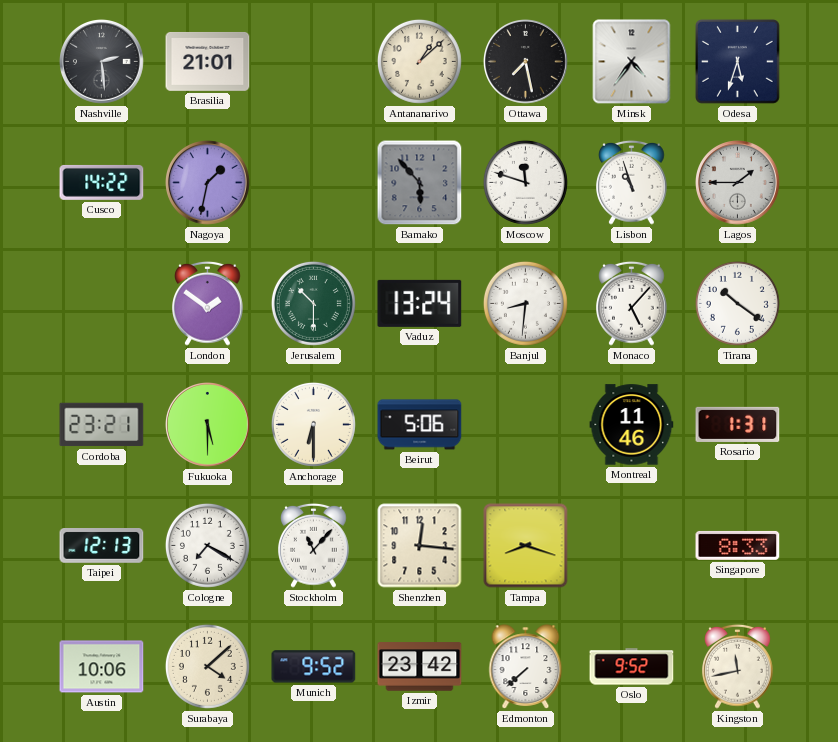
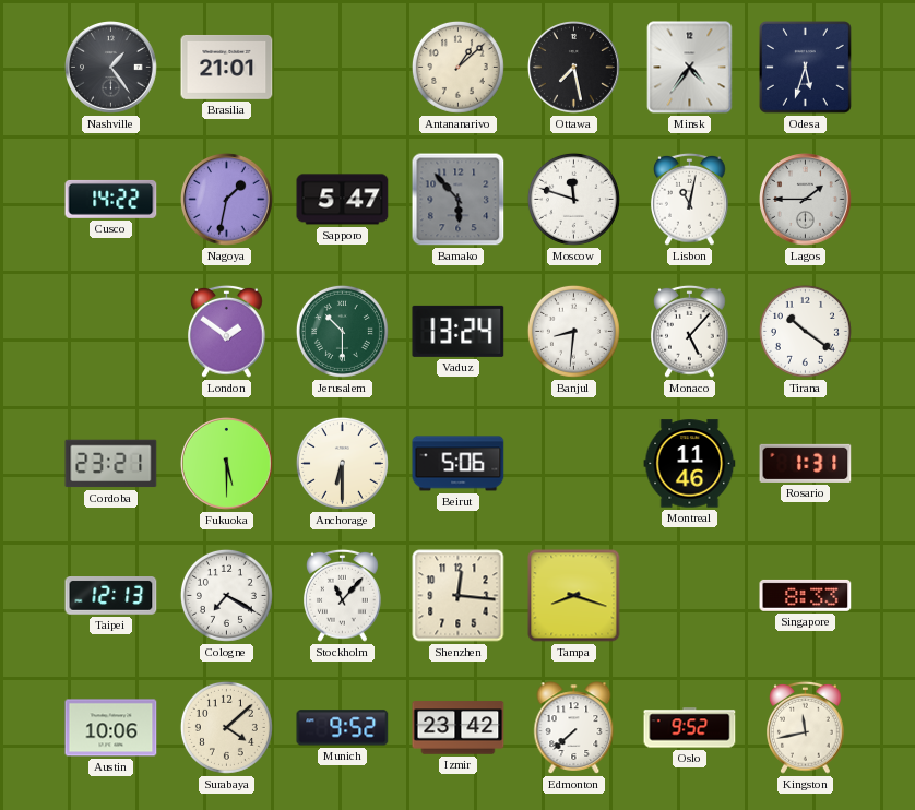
Nashville: 2:29 -> 1:24 (111, 68)
Sapporo: none -> 5:47 (343, 200)
Lisbon: 10:57 -> 11:02 (690, 199)
